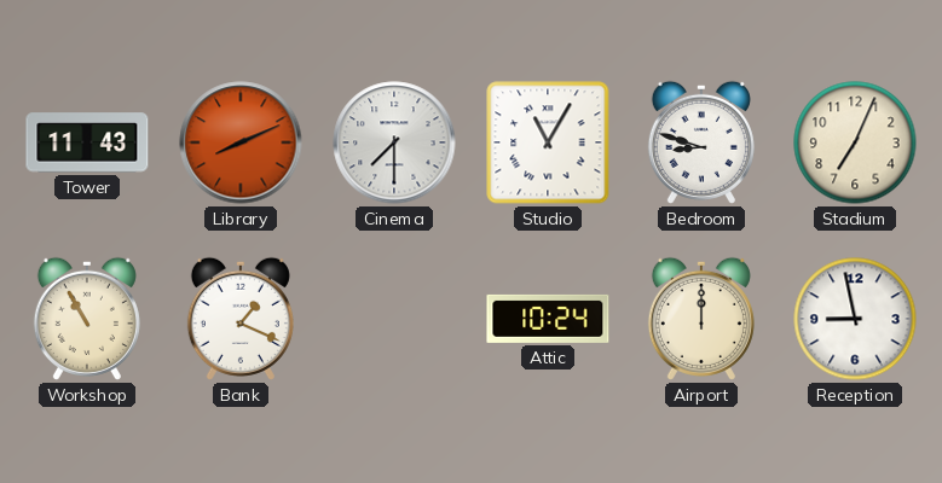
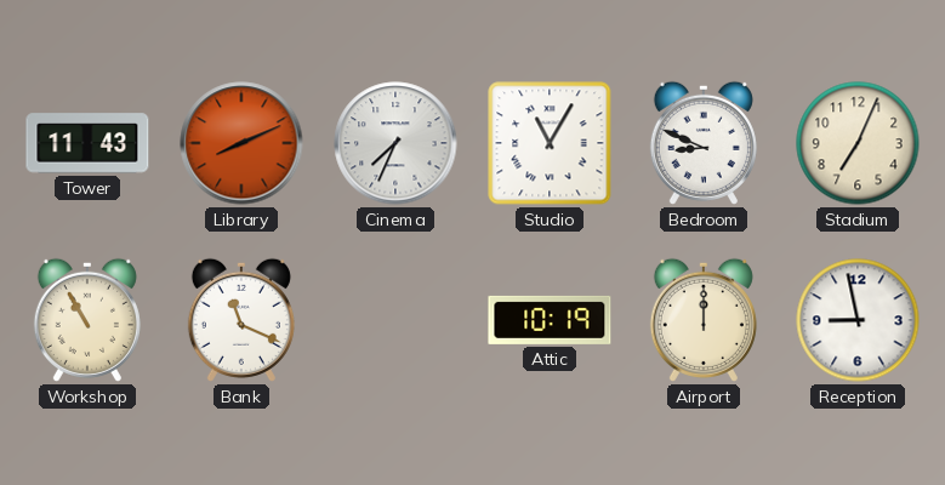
Cinema: 7:30 -> 7:34 (395, 143)
Bedroom: 8:48 -> 8:49 (704, 143)
Bank: 1:19 -> 11:19 (241, 320)
Attic: 10:24 -> 10:19 (550, 320)
